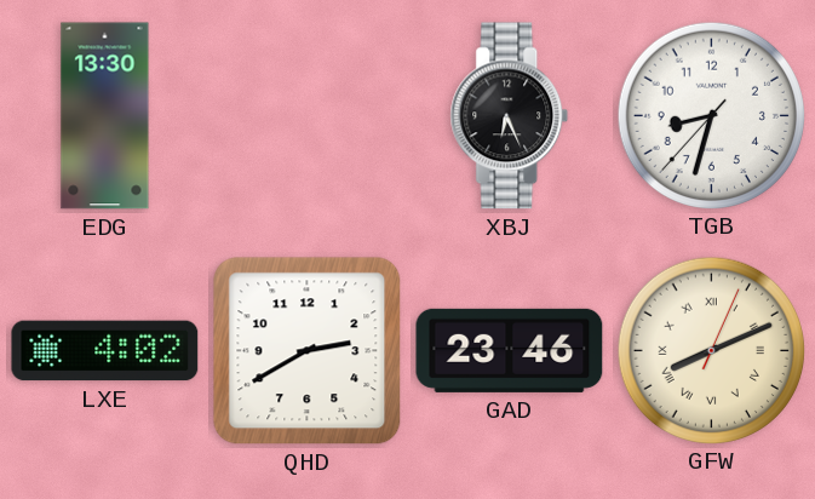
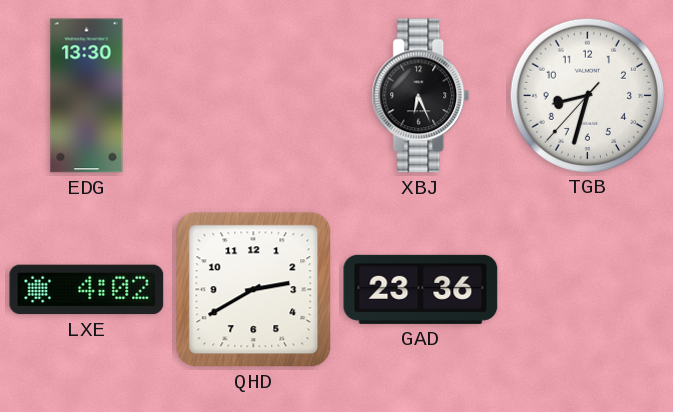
GAD: 23:46 -> 23:36 (421, 289)
GFW: 8:11 -> none (711, 350)
